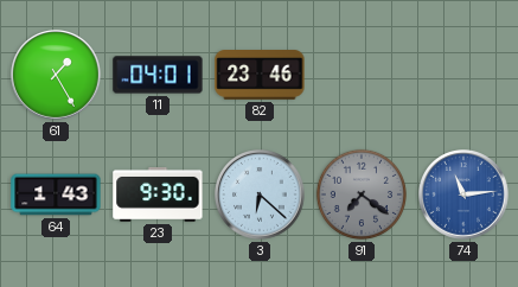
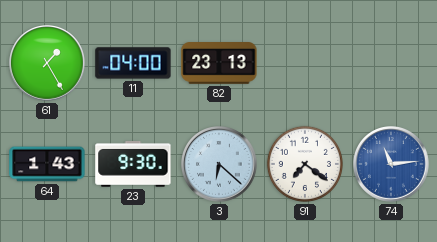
11: 04:01 -> 04:00 (133, 63)
82: 23:46 -> 23:13 (219, 64)
91 dial: grey -> white (305, 164)
